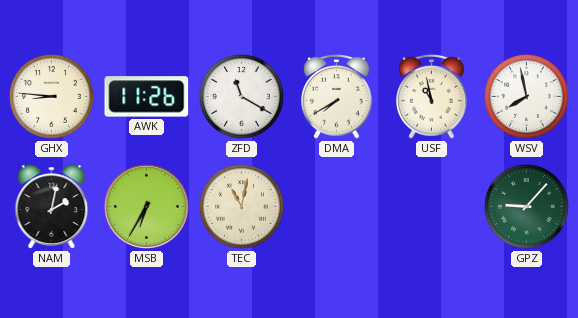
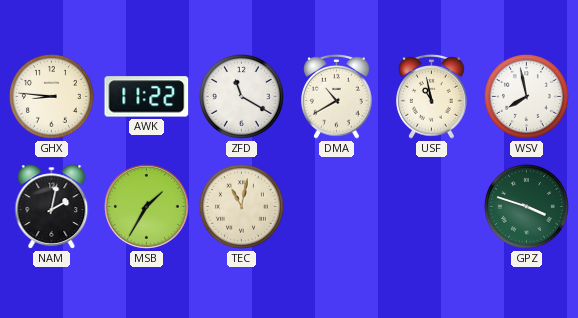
AWK: 11:26 -> 11:22 (147, 97)
DMA: 7:40 -> 10:40 (337, 96)
MSB: 6:35 -> 1:35 (147, 207)
GPZ: 9:07 -> 3:48 (526, 206)
